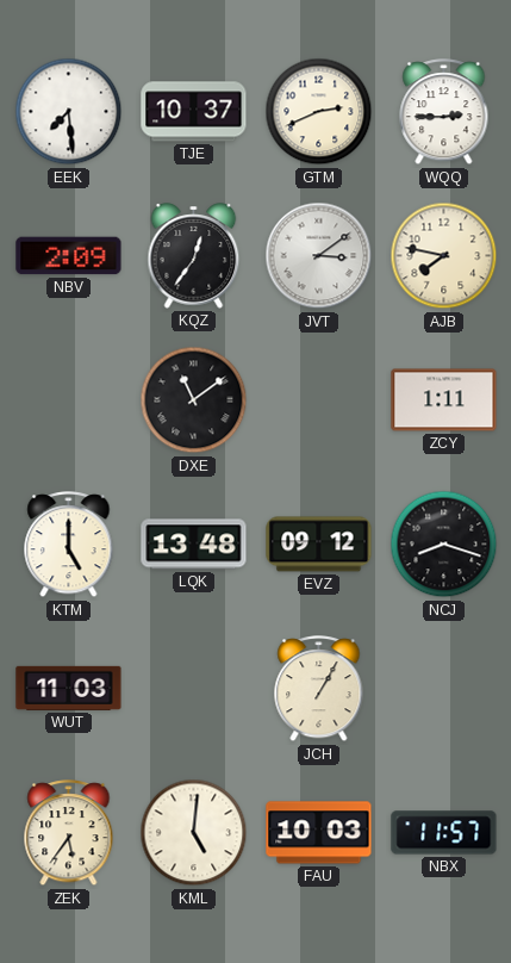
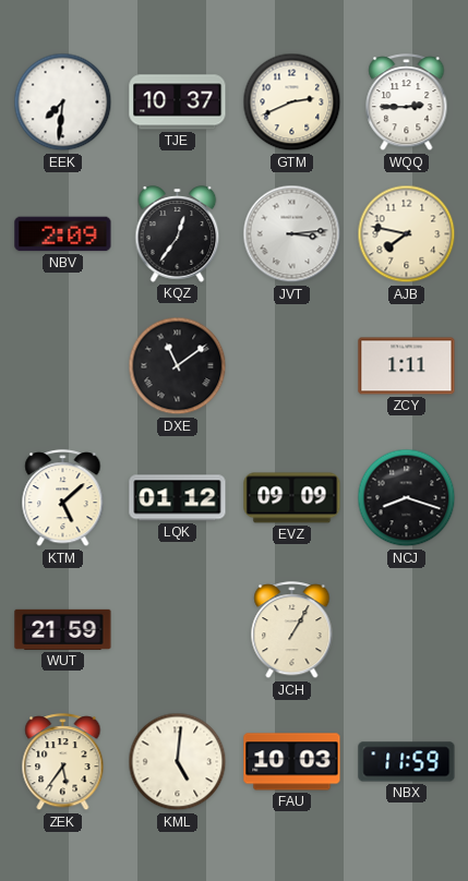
EEK: 7:29 -> 7:31 (63, 102)
JVT: 3:09 -> 3:14 (292, 234)
KTM: 5:00 -> 5:08 (63, 498)
LQK: 13:48 -> 01:12 (178, 498)
EVZ: 09:12 -> 09:09 (292, 498)
WUT: 11:03 -> 21:59 (63, 629)
NBX: 11:57 -> 11:59 (407, 762)
